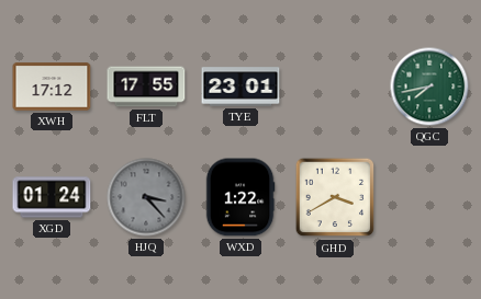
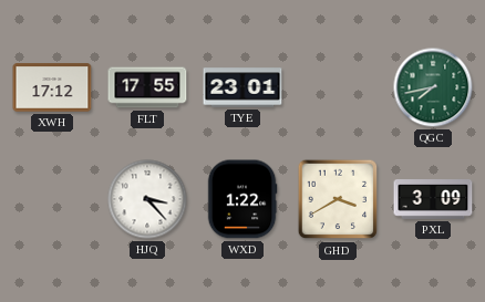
XGD: 01:24 -> none (52, 197)
HJQ dial: grey -> white (147, 199)
PXL: none -> 3:09 (433, 200)
